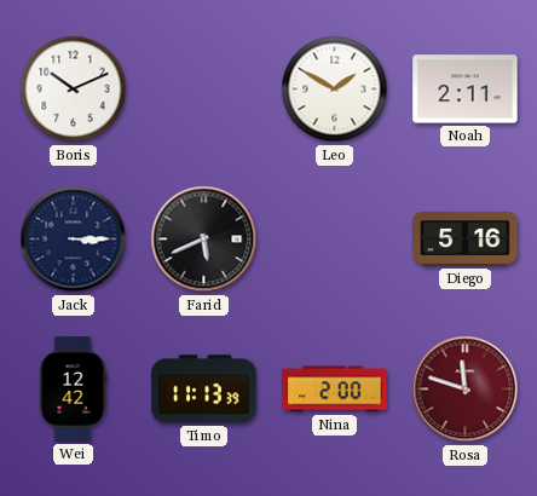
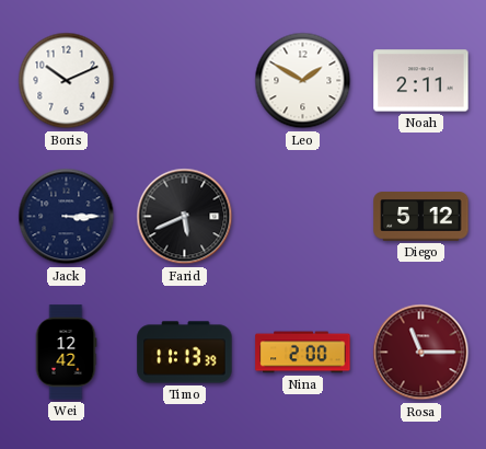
Diego: 5:16 -> 5:12 (421, 217)
Rosa: 11:48 -> 11:15 (421, 353)
